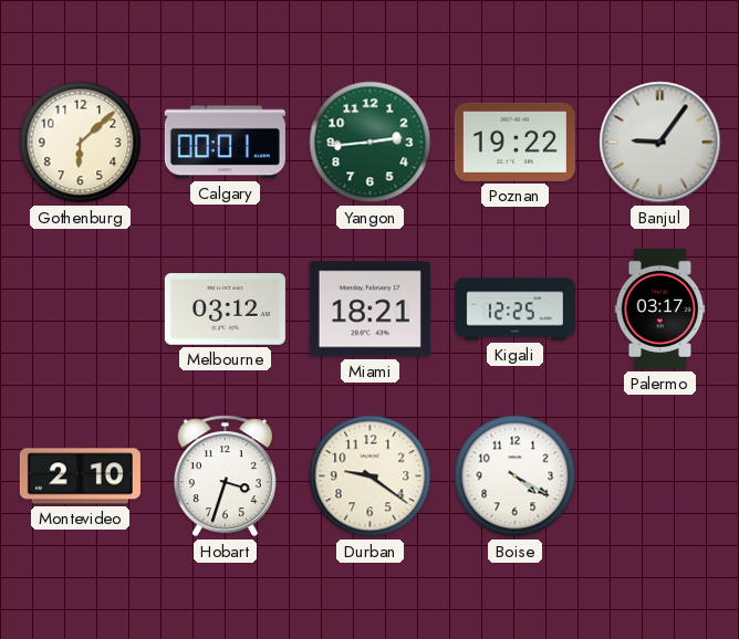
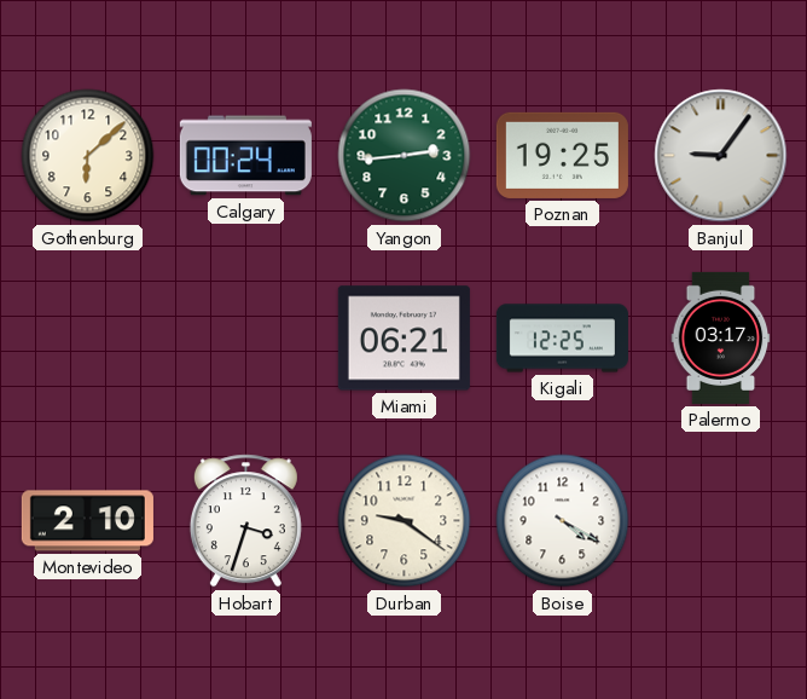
Calgary: 00:01 -> 00:24 (245, 156)
Poznan: 19:22 -> 19:25 (562, 155)
Melbourne: 03:12 -> none (225, 310)
Miami: 18:21 -> 06:21 (403, 339)
